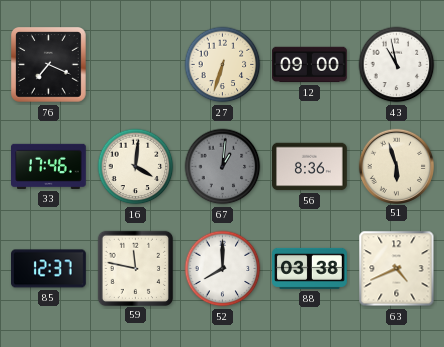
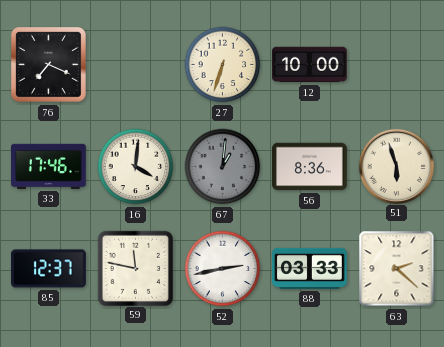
12: 09:00 -> 10:00 (310, 65)
43: 10:58 -> none (397, 65)
52: 8:00 -> 2:43 (223, 269)
88: 03:38 -> 03:33 (310, 268)
63: 4:41 -> 2:22 (397, 269)
